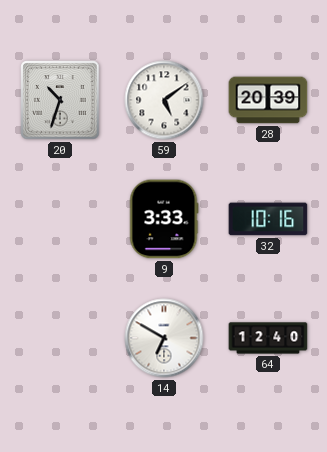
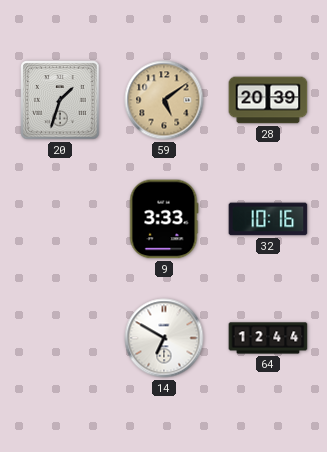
20: 10:33 -> 1:33 (60, 100)
59 dial: white -> champagne (164, 100)
64: 12:40 -> 12:44 (268, 338)
